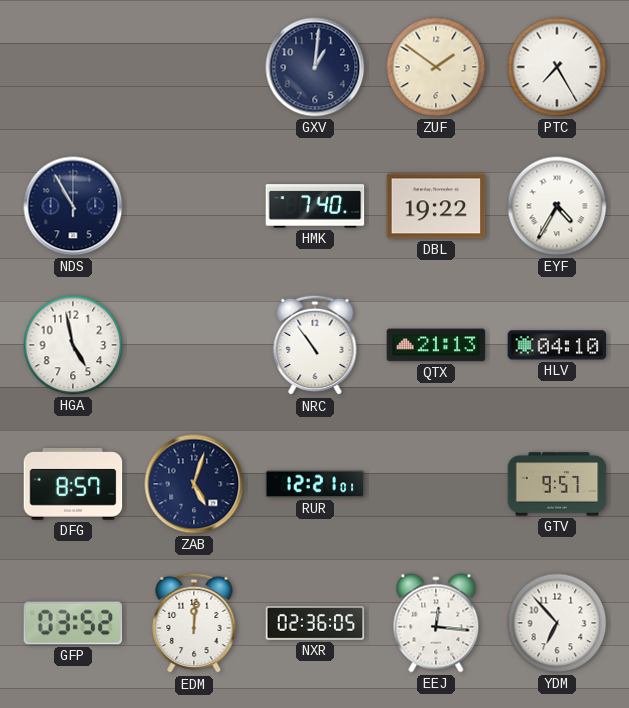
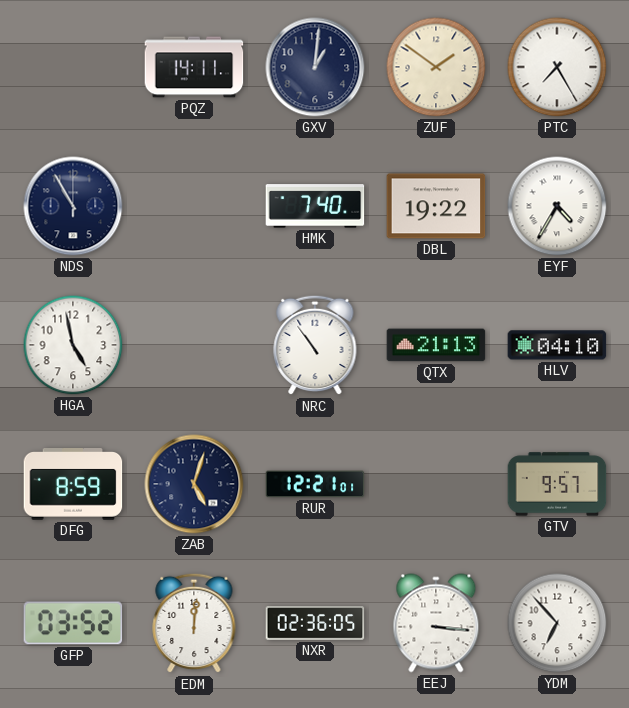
PQZ: none -> 14:11 (194, 67)
DFG: 8:57 -> 8:59 (73, 485)
EEJ: 12:16 -> 3:16 (436, 623)
